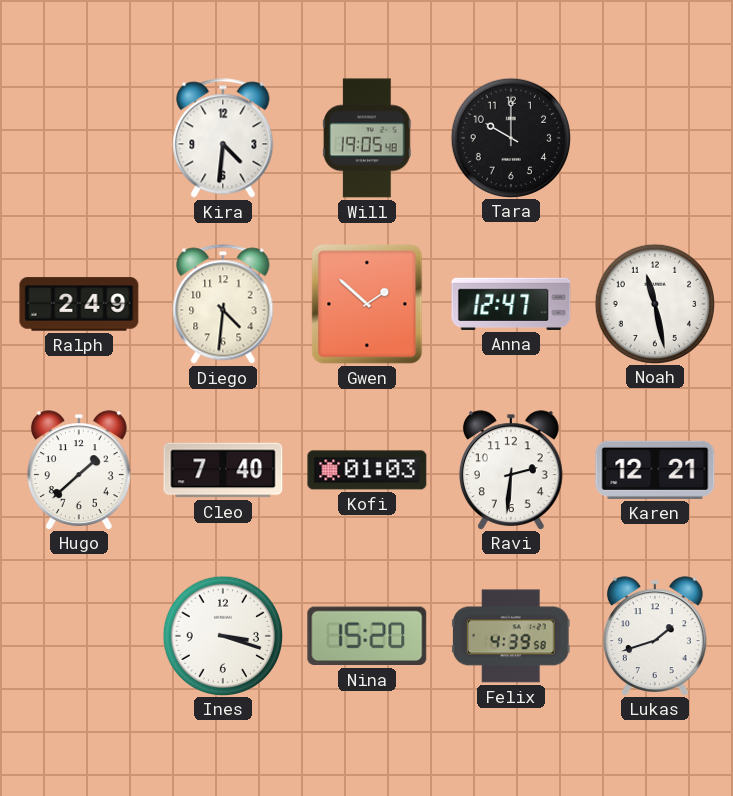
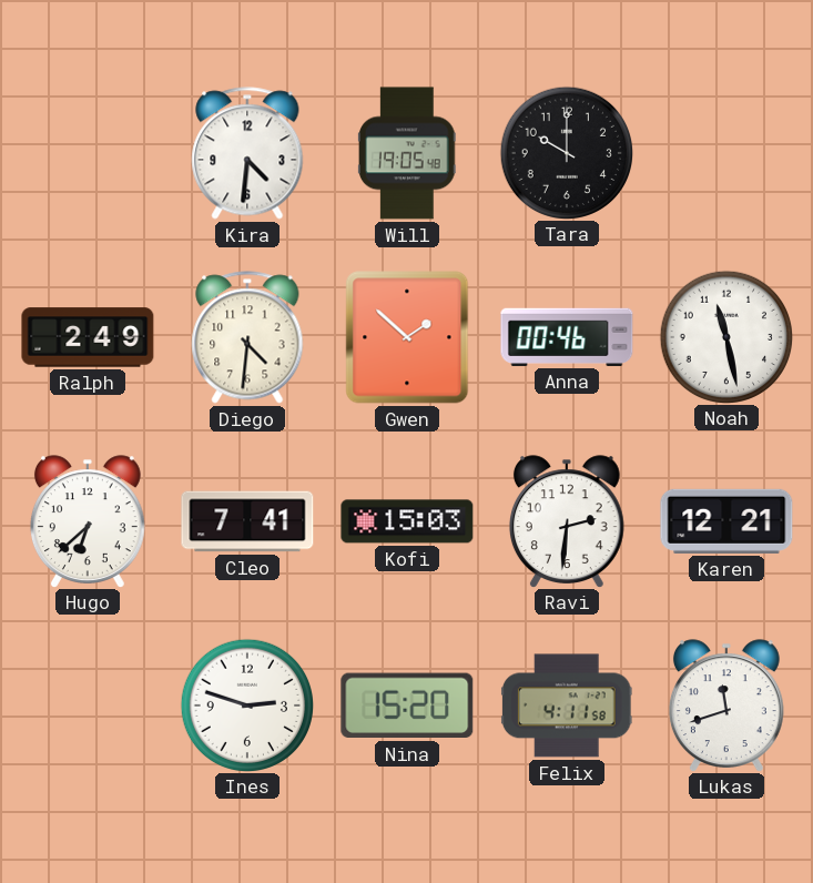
Anna: 12:47 -> 00:46 (567, 337)
Hugo: 1:38 -> 6:38 (88, 521)
Cleo: 7:40 -> 7:41 (247, 521)
Kofi: 01:03 -> 15:03 (407, 521)
Ines: 3:18 -> 2:48 (246, 704)
Felix: 4:39 -> 4:11 (567, 706)
Lukas: 1:42 -> 11:42 (726, 706)
